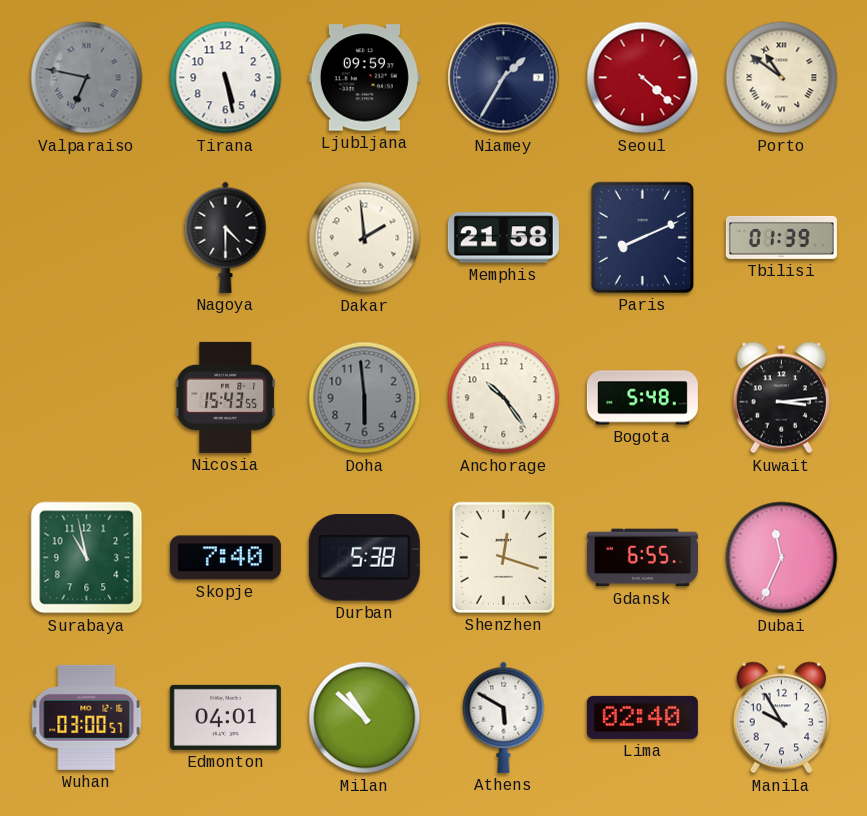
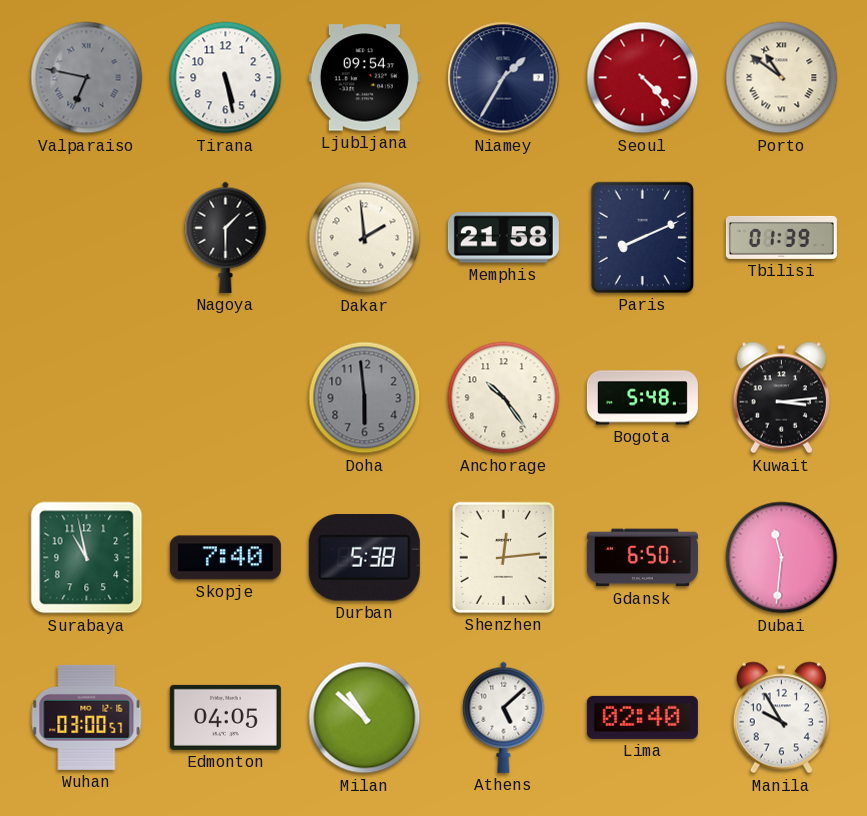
Ljubljana: 09:59 -> 09:54 (364, 78)
Seoul: 4:22 -> 4:23 (643, 78)
Nagoya: 4:30 -> 1:30 (226, 237)
Nicosia: 15:43 -> none (226, 397)
Shenzhen: 12:18 -> 12:14 (503, 557)
Gdansk: 6:55 -> 6:50 (642, 558)
Dubai: 11:34 -> 11:31 (782, 558)
Edmonton: 04:01 -> 04:05 (225, 717)
Athens: 5:50 -> 5:08 (504, 717)
